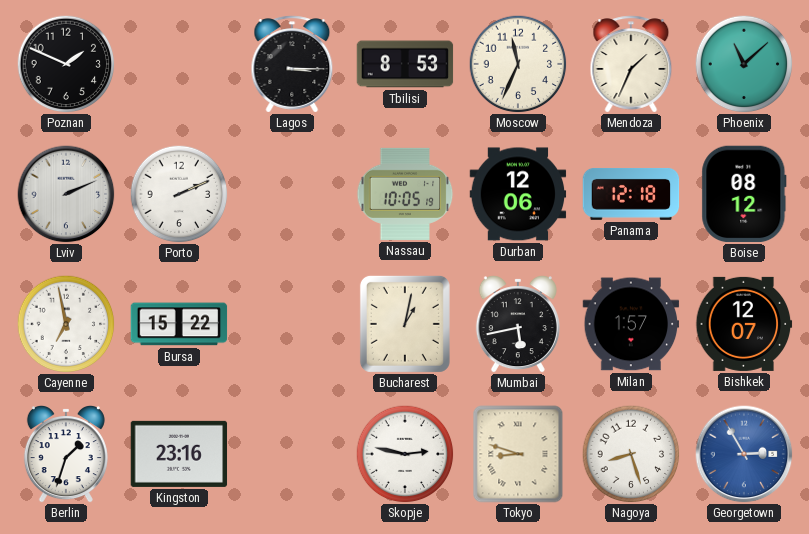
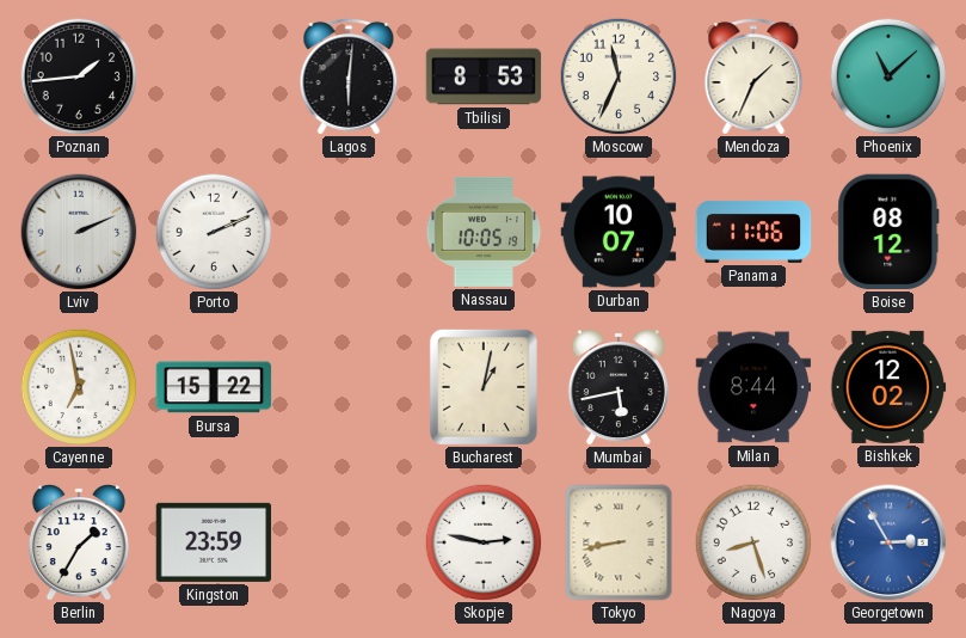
Poznan: 1:49 -> 1:44 (79, 76)
Lagos: 3:15 -> 6:01 (349, 76)
Durban: 12:06 -> 10:07 (619, 232)
Panama: 12:18 -> 11:06 (753, 232)
Milan: 1:57 -> 8:44 (753, 387)
Bishkek: 12:07 -> 12:02 (888, 387)
Berlin: 1:33 -> 1:35 (79, 544)
Kingston: 23:16 -> 23:59 (214, 542)
Tokyo: 8:48 -> 8:43 (619, 542)
